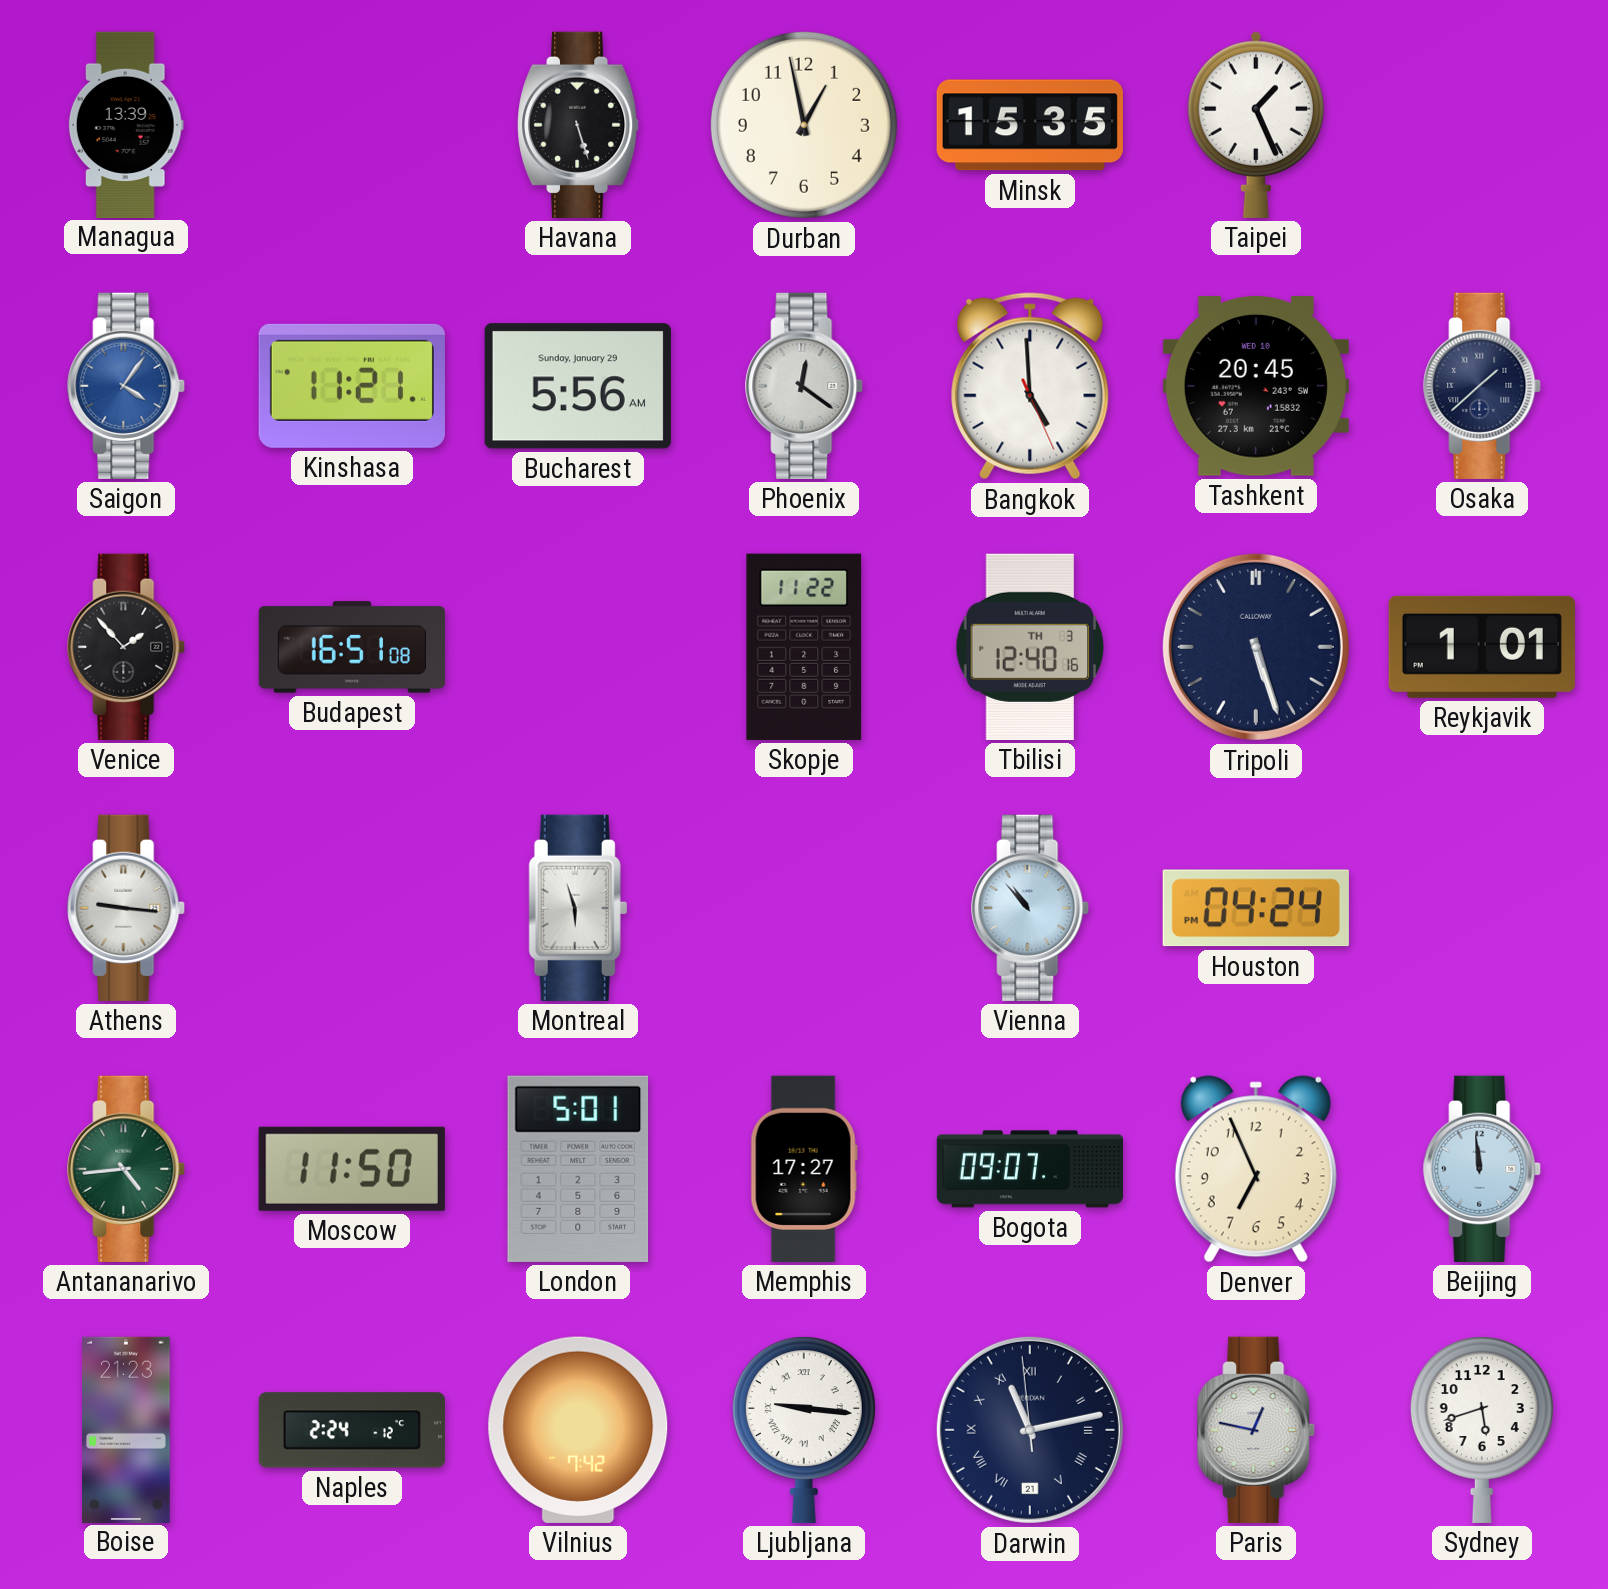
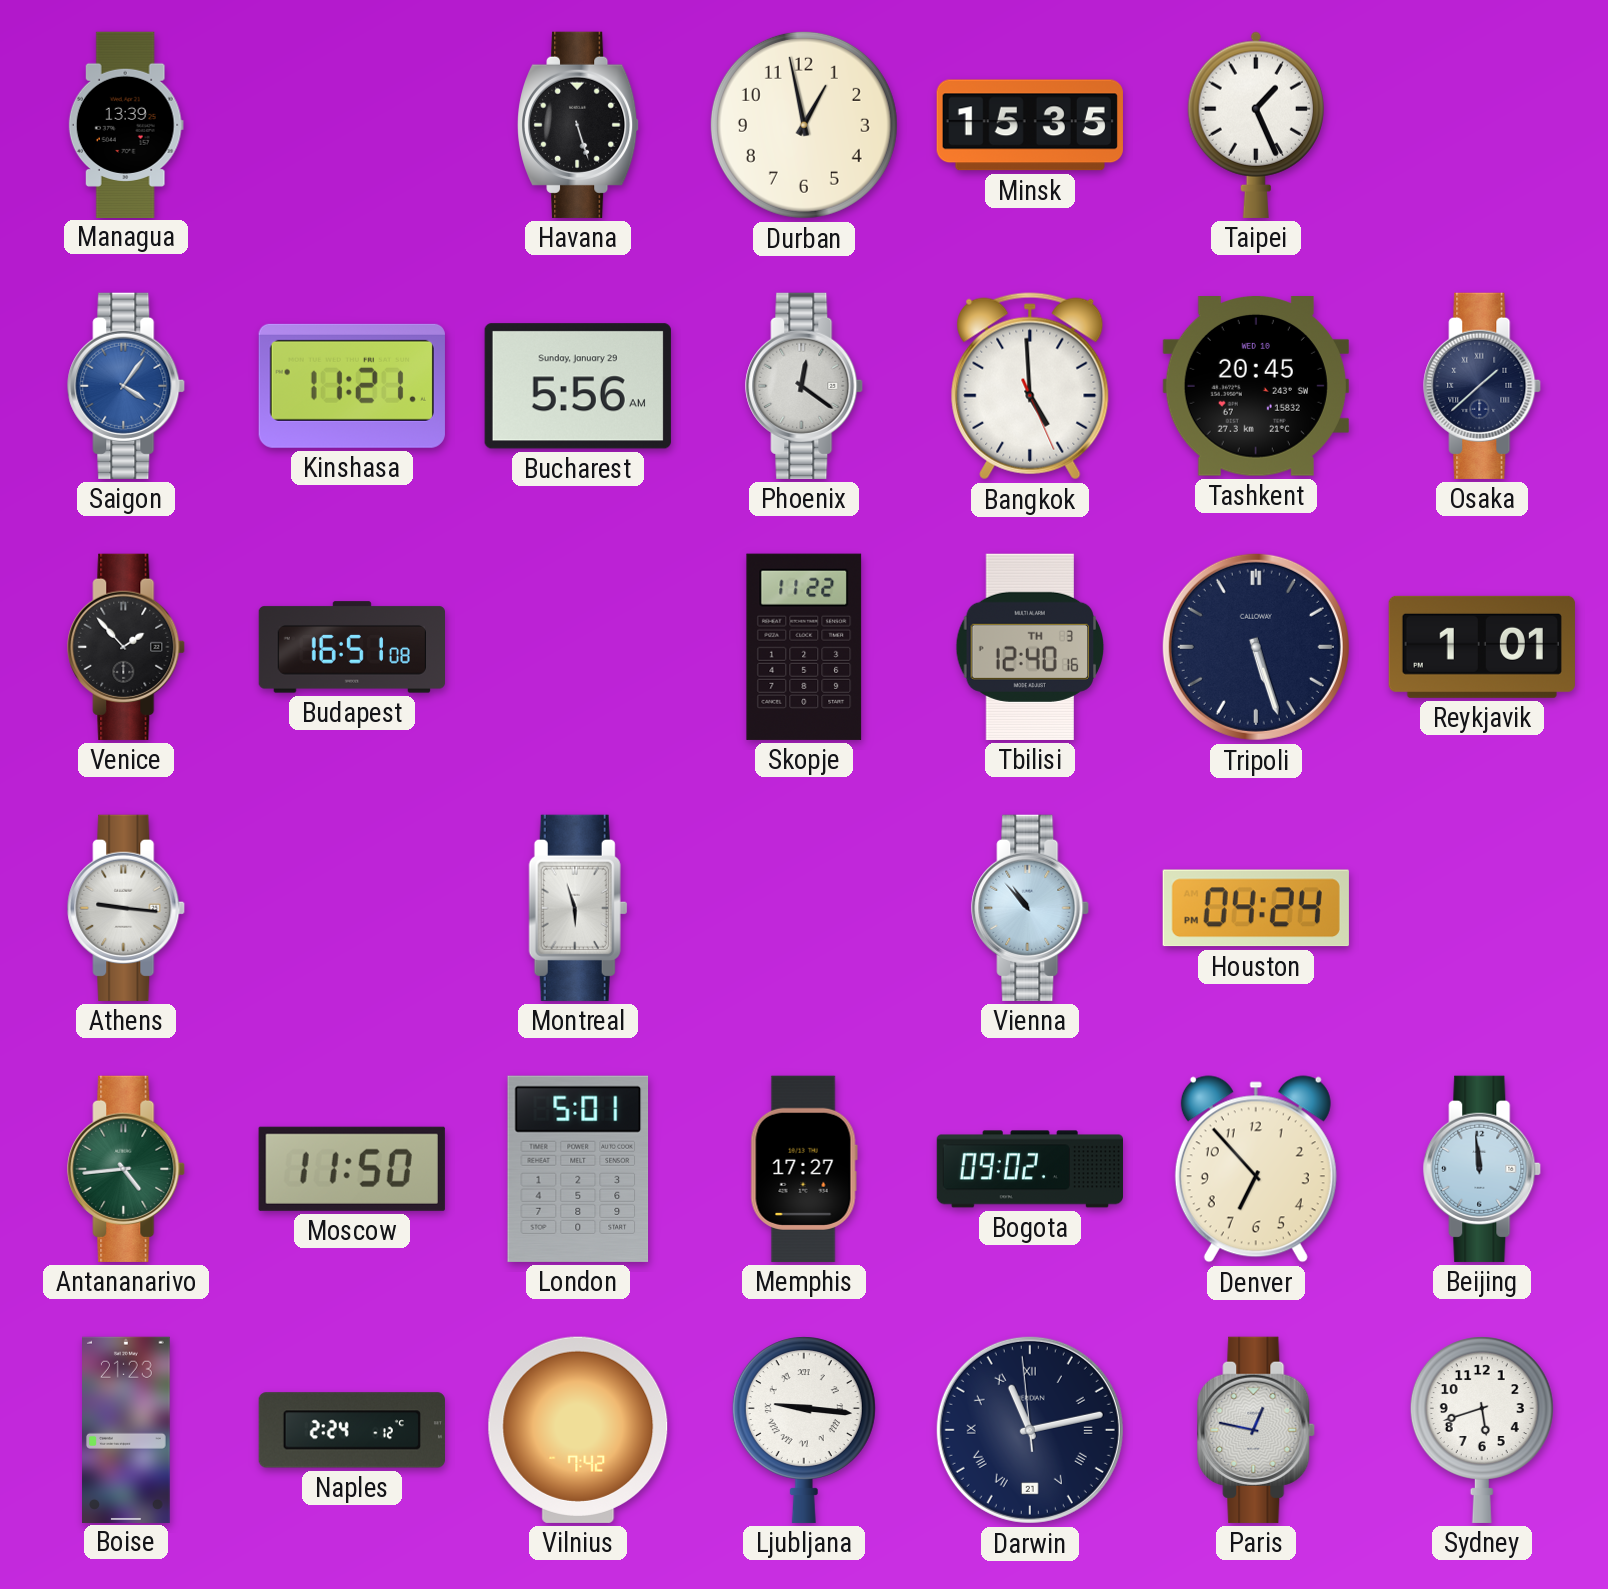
Bogota: 09:07 -> 09:02 (1029, 1169)
Denver: 6:56 -> 6:53 (1256, 1169)
